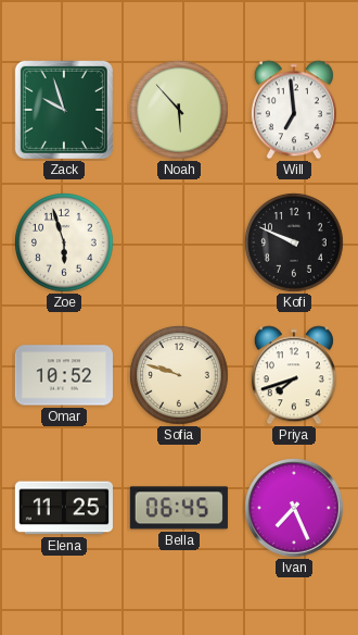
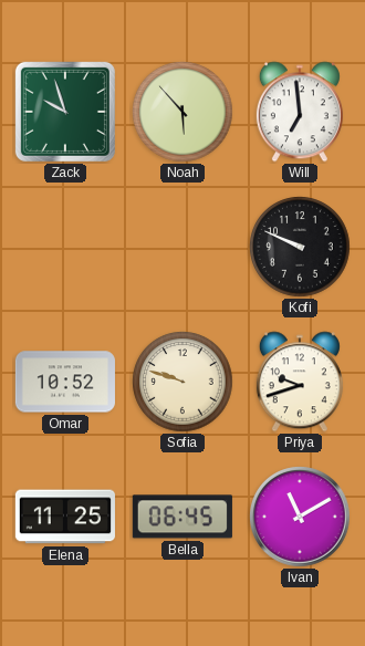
Zoe: 5:57 -> none (64, 242)
Priya: 7:42 -> 9:42 (300, 382)
Ivan: 7:26 -> 11:10 (301, 518)
